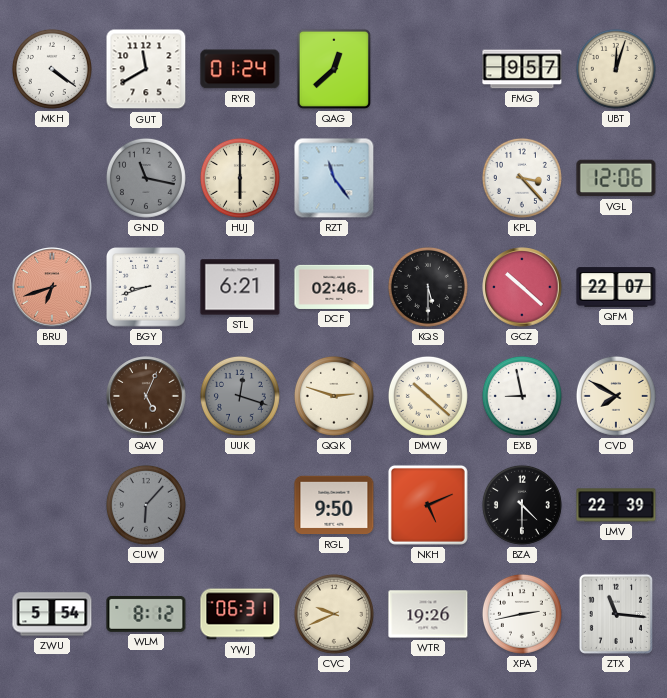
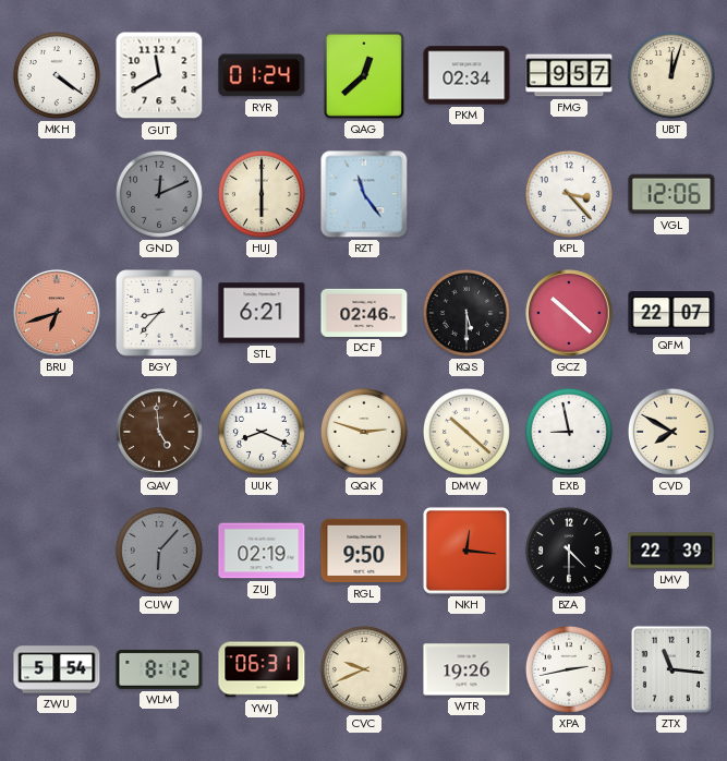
PKM: none -> 02:34 (467, 75)
GND: 11:17 -> 12:11 (159, 194)
BGY: 8:42 -> 8:37 (160, 314)
QAV: 5:04 -> 4:59 (159, 432)
UUK: 12:18 -> 8:19 (262, 432)
UUK dial: grey -> white (262, 432)
ZUJ: none -> 02:19 (262, 551)
NKH: 5:11 -> 12:16 (467, 551)
